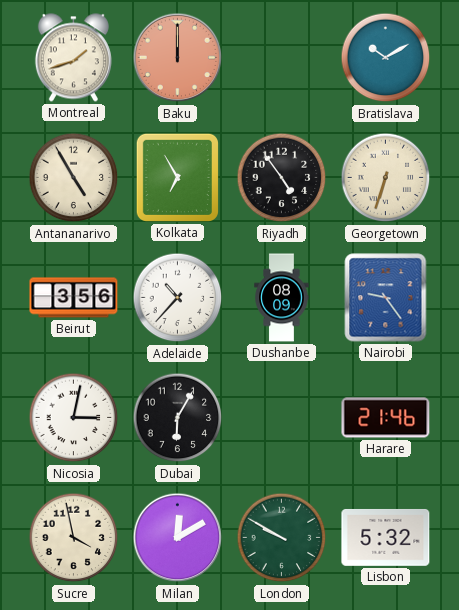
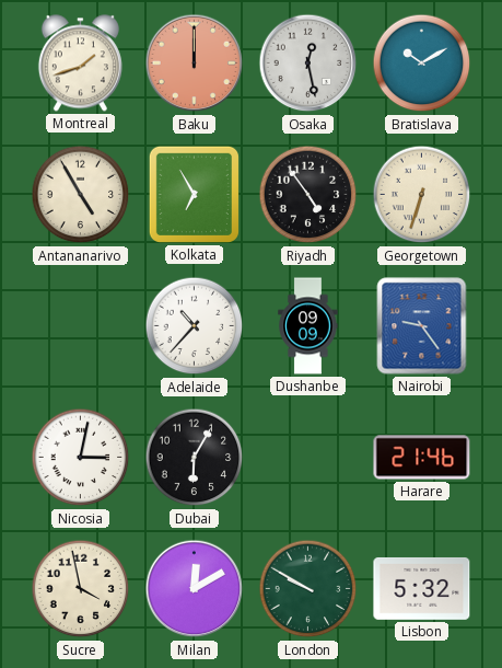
Osaka: none -> 12:28 (308, 64)
Beirut: 3:56 -> none (74, 298)
Dushanbe: 08:09 -> 09:09 (308, 326)
